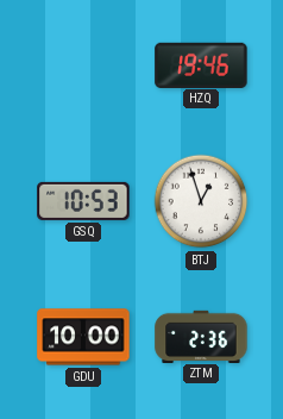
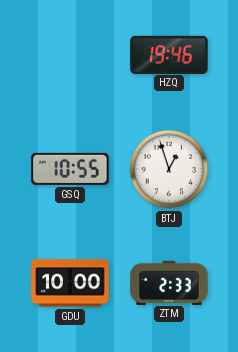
GSQ: 10:53 -> 10:55 (70, 169)
ZTM: 2:36 -> 2:33 (169, 282)
